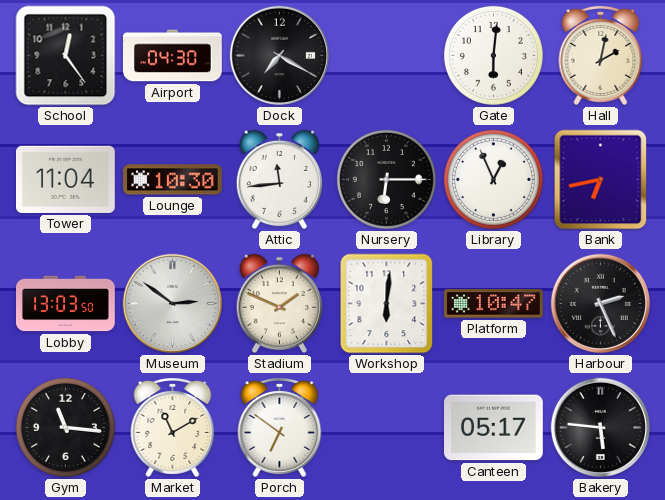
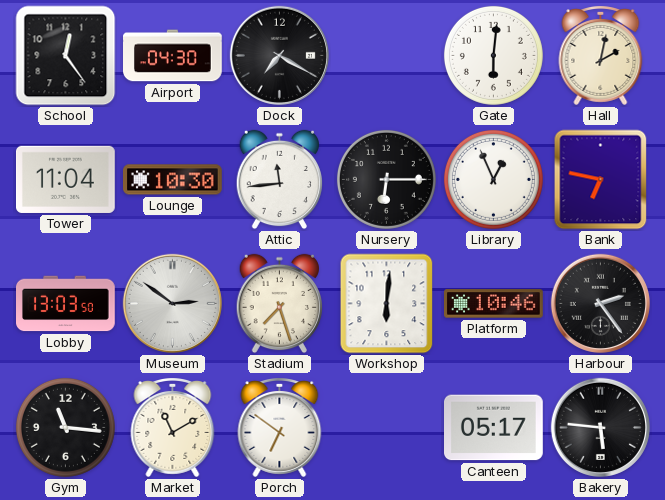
Bank: 6:43 -> 6:47 (601, 180)
Stadium: 1:49 -> 7:27 (279, 304)
Platform: 10:47 -> 10:46 (494, 304)
Harbour: 2:26 -> 2:24 (600, 303)
